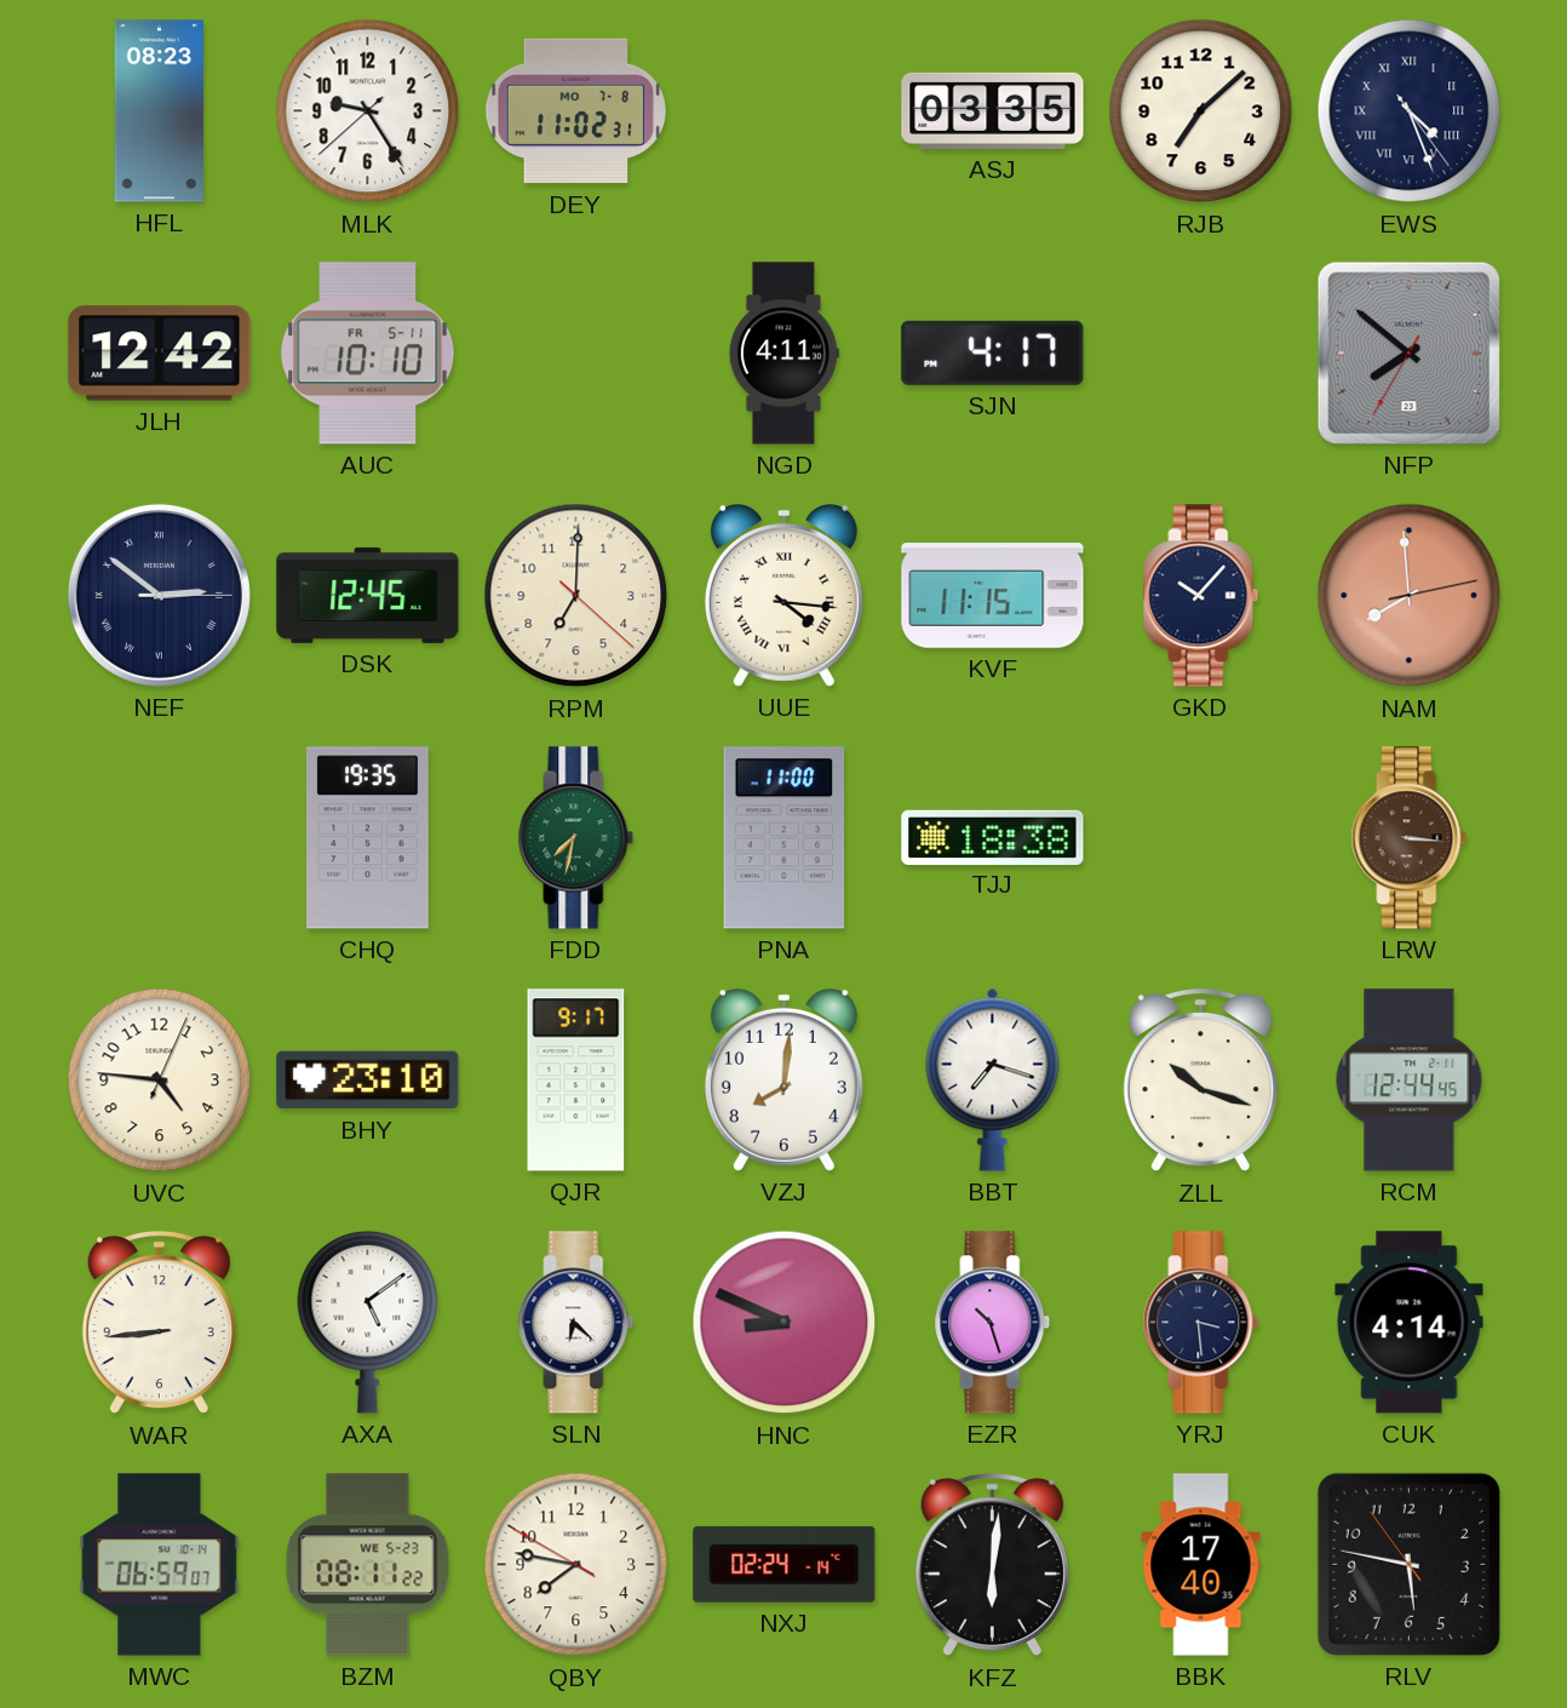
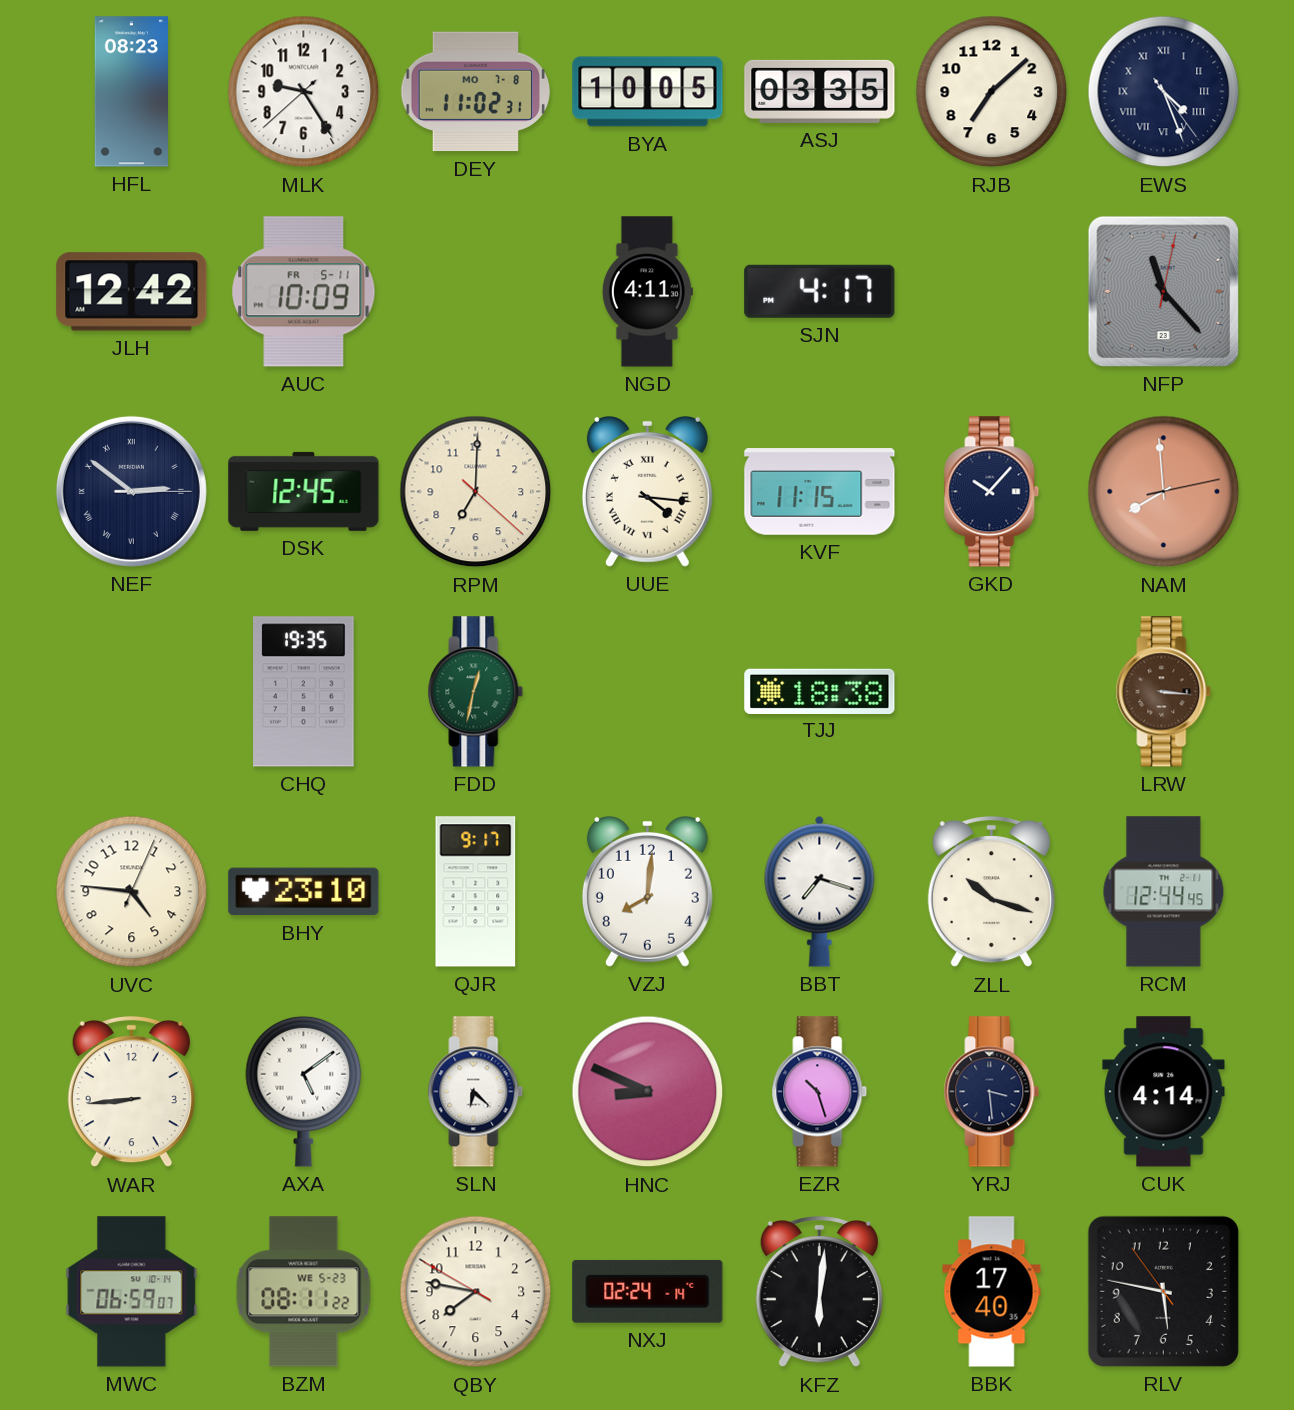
BYA: none -> 10:05 (648, 92)
AUC: 10:10 -> 10:09 (304, 292)
NFP: 7:51 -> 11:23 (1163, 291)
FDD: 7:32 -> 12:32 (476, 692)
PNA: 11:00 -> none (785, 838)
